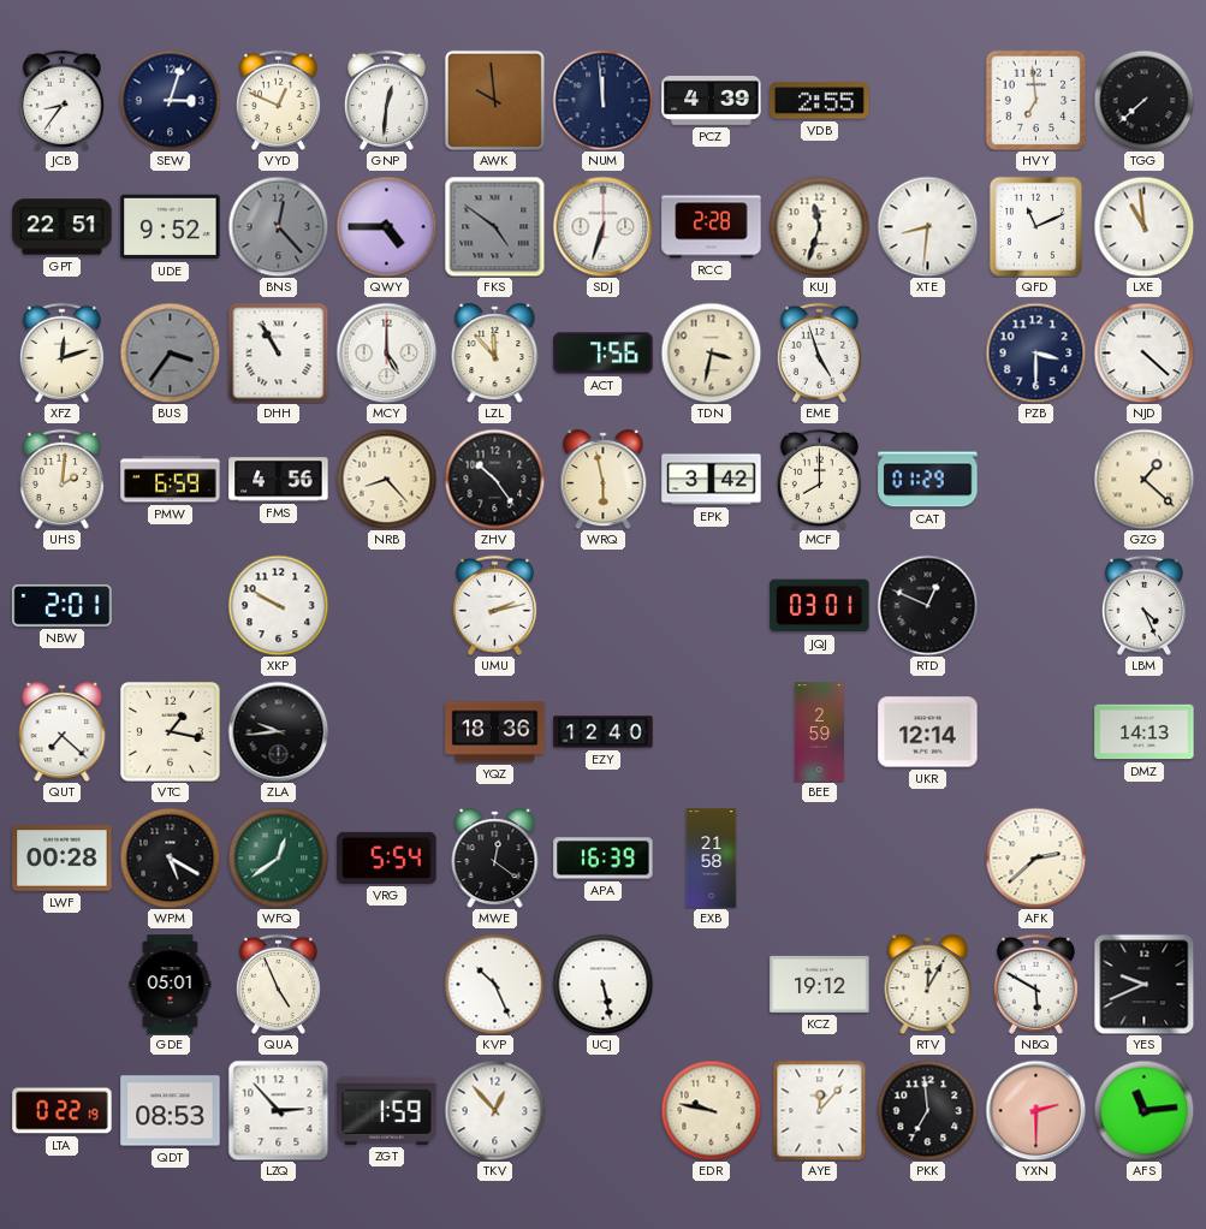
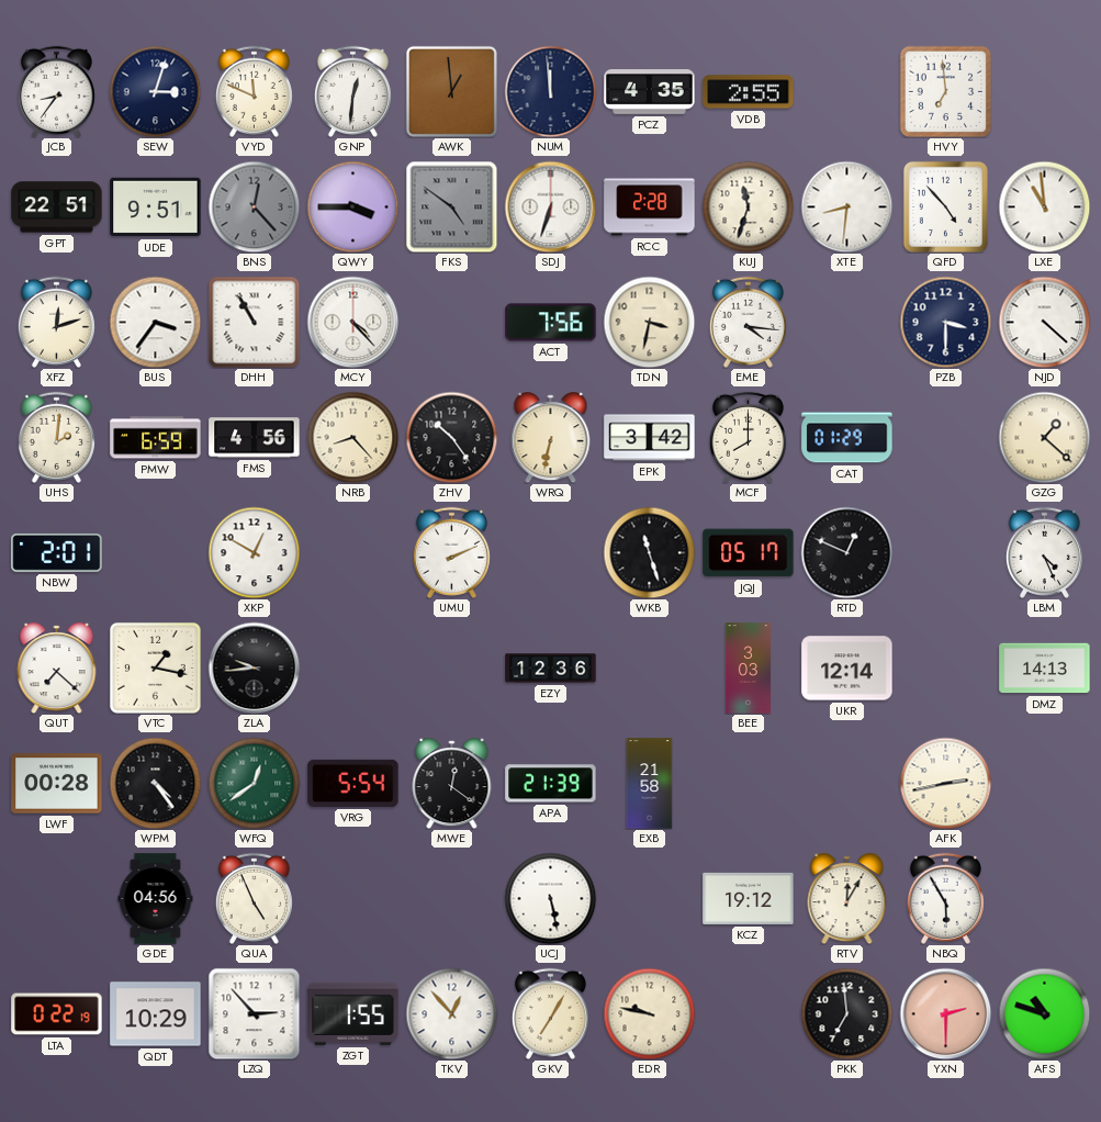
VYD: 12:49 -> 11:49 (254, 91)
AWK: 9:59 -> 12:59 (451, 91)
PCZ: 4:39 -> 4:35 (650, 92)
TGG: 7:38 -> none (1143, 100)
UDE: 9:52 -> 9:51 (156, 207)
QWY: 4:45 -> 3:45 (352, 206)
QFD: 11:11 -> 4:53 (945, 206)
BUS dial: grey -> white (155, 322)
MCY: 5:00 -> 4:23 (352, 322)
LZL: 11:53 -> none (495, 354)
EME: 4:57 -> 4:16 (748, 322)
WRQ: 5:58 -> 6:32 (551, 438)
XKP: 9:50 -> 12:50 (254, 552)
UMU: 2:13 -> 2:11 (451, 552)
WKB: none -> 11:27 (649, 552)
JQJ: 03:01 -> 05:17 (749, 553)
YQZ: 18:36 -> none (495, 732)
EZY: 12:40 -> 12:36 (551, 669)
BEE: 2:59 -> 3:03 (748, 669)
WPM: 5:20 -> 4:24 (155, 783)
APA: 16:39 -> 21:39 (551, 784)
AFK: 2:38 -> 2:43 (945, 783)
GDE: 05:01 -> 04:56 (156, 899)
KVP: 10:26 -> none (494, 984)
NBQ: 5:50 -> 5:55 (945, 898)
YES: 9:41 -> none (1143, 984)
QDT: 08:53 -> 10:29 (156, 1014)
ZGT: 1:59 -> 1:55 (353, 1013)
GKV: none -> 7:05 (550, 1013)
AYE: 12:07 -> none (820, 1110)
AFS: 11:14 -> 10:48 (1044, 1013)
